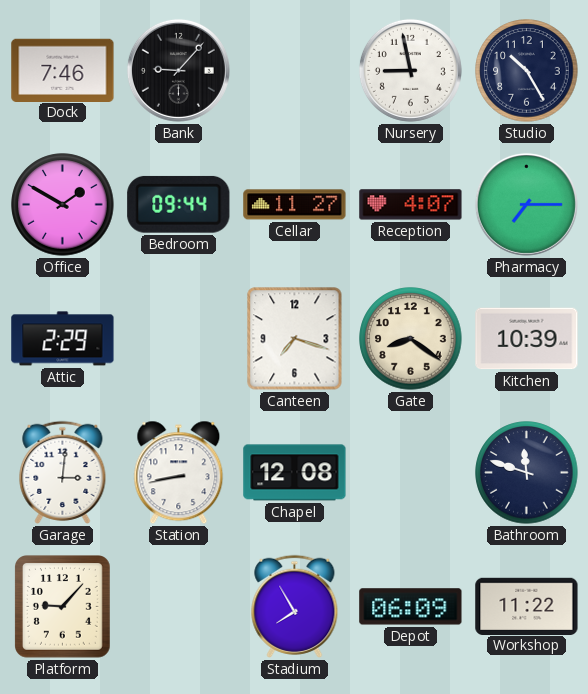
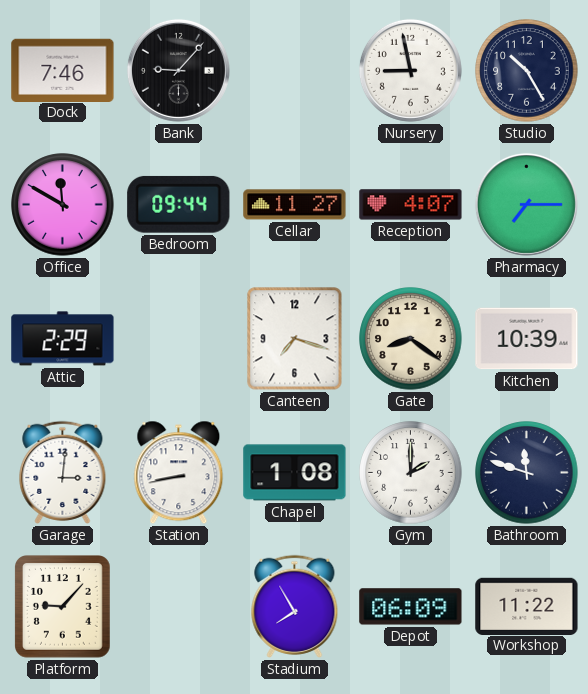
Office: 1:50 -> 11:50 (63, 205)
Chapel: 12:08 -> 1:08 (295, 473)
Gym: none -> 2:00 (411, 473)
